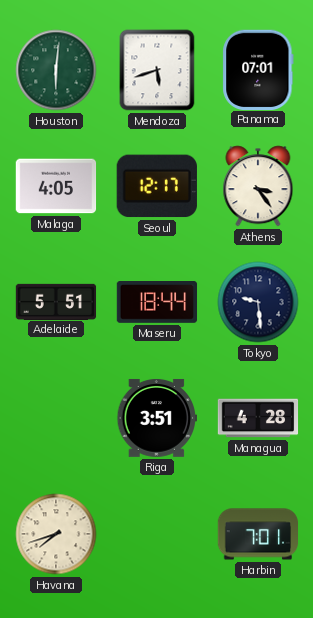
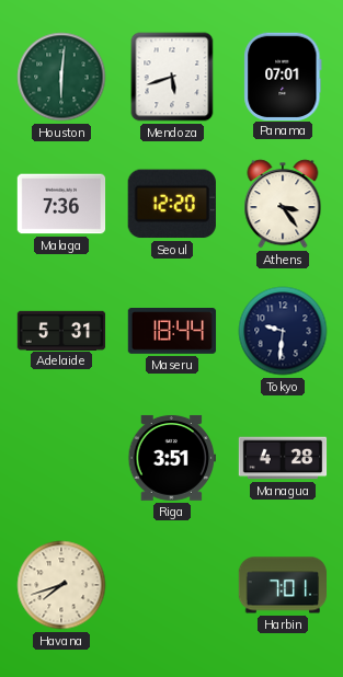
Malaga: 4:05 -> 7:36 (61, 204)
Seoul: 12:17 -> 12:20 (172, 204)
Adelaide: 5:51 -> 5:31 (61, 330)
Tokyo: 9:29 -> 9:31 (283, 331)
